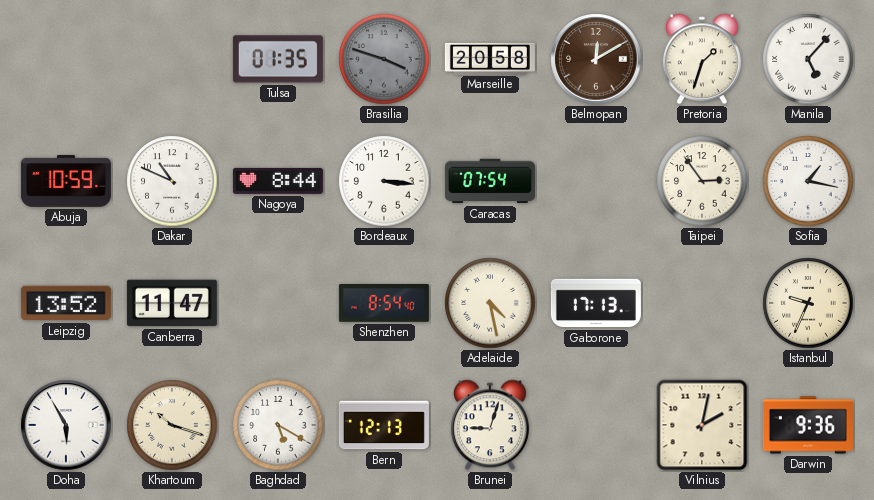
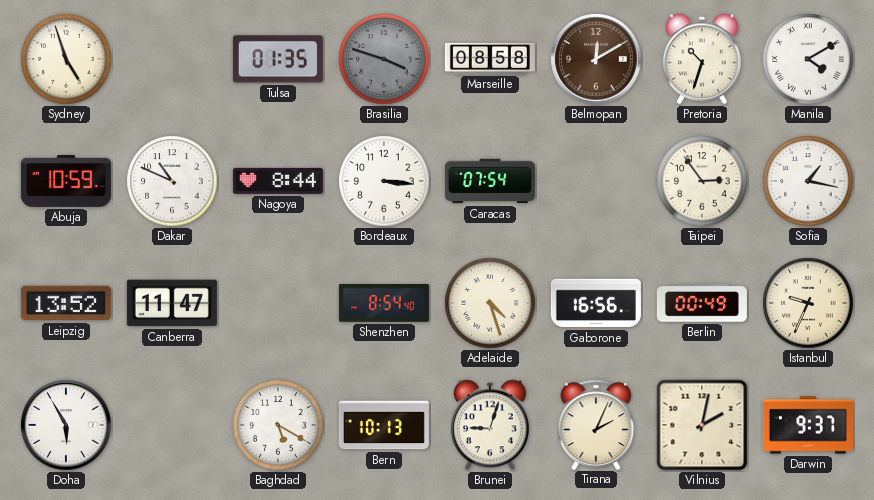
Sydney: none -> 4:57 (66, 59)
Marseille: 20:58 -> 08:58 (490, 58)
Pretoria: 1:33 -> 10:33 (702, 59)
Manila: 5:07 -> 4:10 (808, 59)
Adelaide: 4:28 -> 4:27 (490, 303)
Gaborone: 17:13 -> 16:56 (596, 303)
Berlin: none -> 00:49 (702, 303)
Khartoum: 10:18 -> none (172, 425)
Bern: 12:13 -> 10:13 (384, 425)
Tirana: none -> 2:04 (596, 424)
Darwin: 9:36 -> 9:37 (808, 425)
